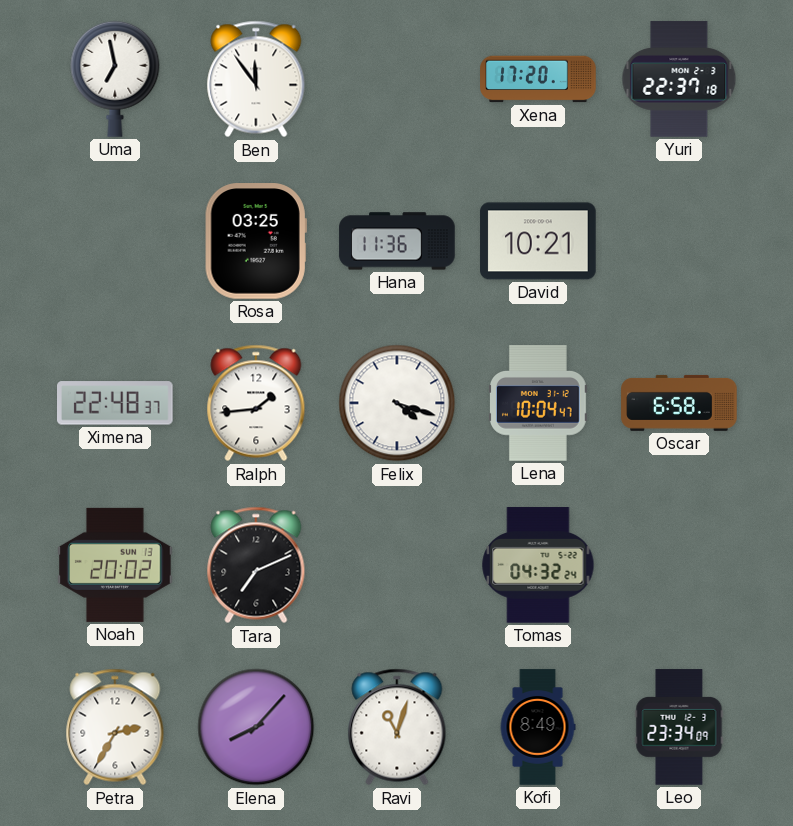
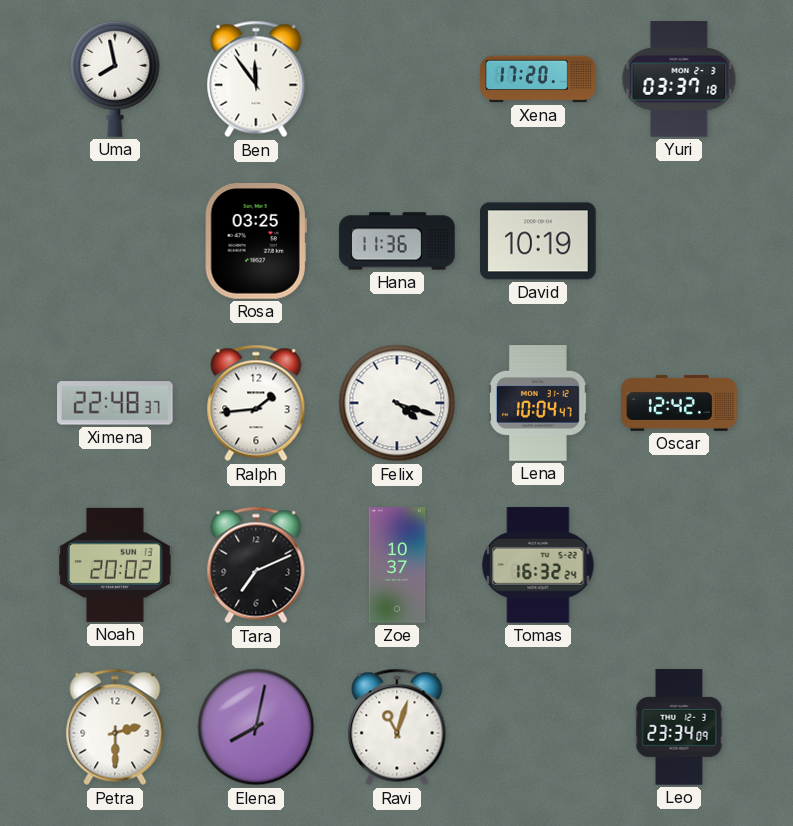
Uma: 6:58 -> 7:58 (115, 79)
Yuri: 22:37 -> 03:37 (679, 79)
David: 10:21 -> 10:19 (538, 241)
Oscar: 6:58 -> 12:42 (679, 403)
Zoe: none -> 10:37 (397, 565)
Tomas: 04:32 -> 16:32 (538, 565)
Petra: 2:35 -> 2:30 (115, 727)
Elena: 8:07 -> 8:02 (256, 727)
Kofi: 8:49 -> none (538, 727)
